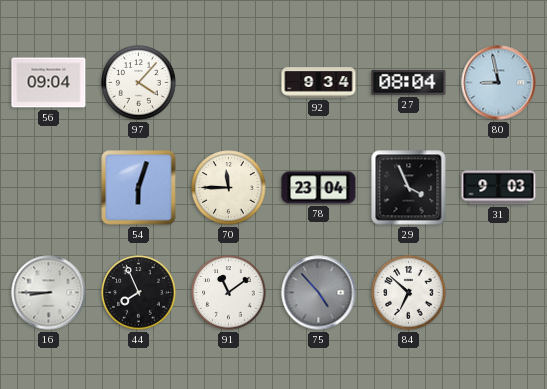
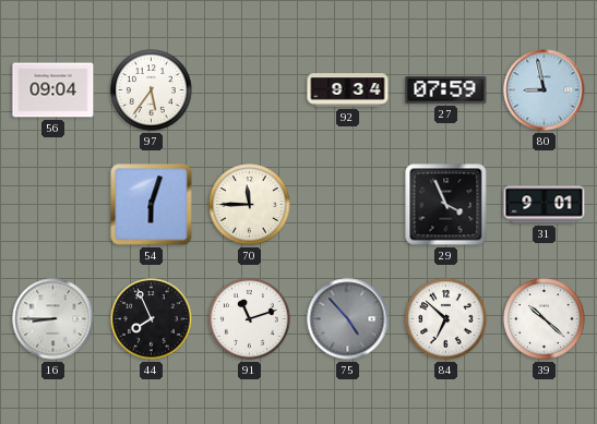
97: 4:07 -> 5:36 (152, 90)
27: 08:04 -> 07:59 (446, 90)
78: 23:04 -> none (319, 188)
31: 9:03 -> 9:01 (545, 205)
91: 11:09 -> 11:12 (250, 319)
39: none -> 10:22 (545, 319)
